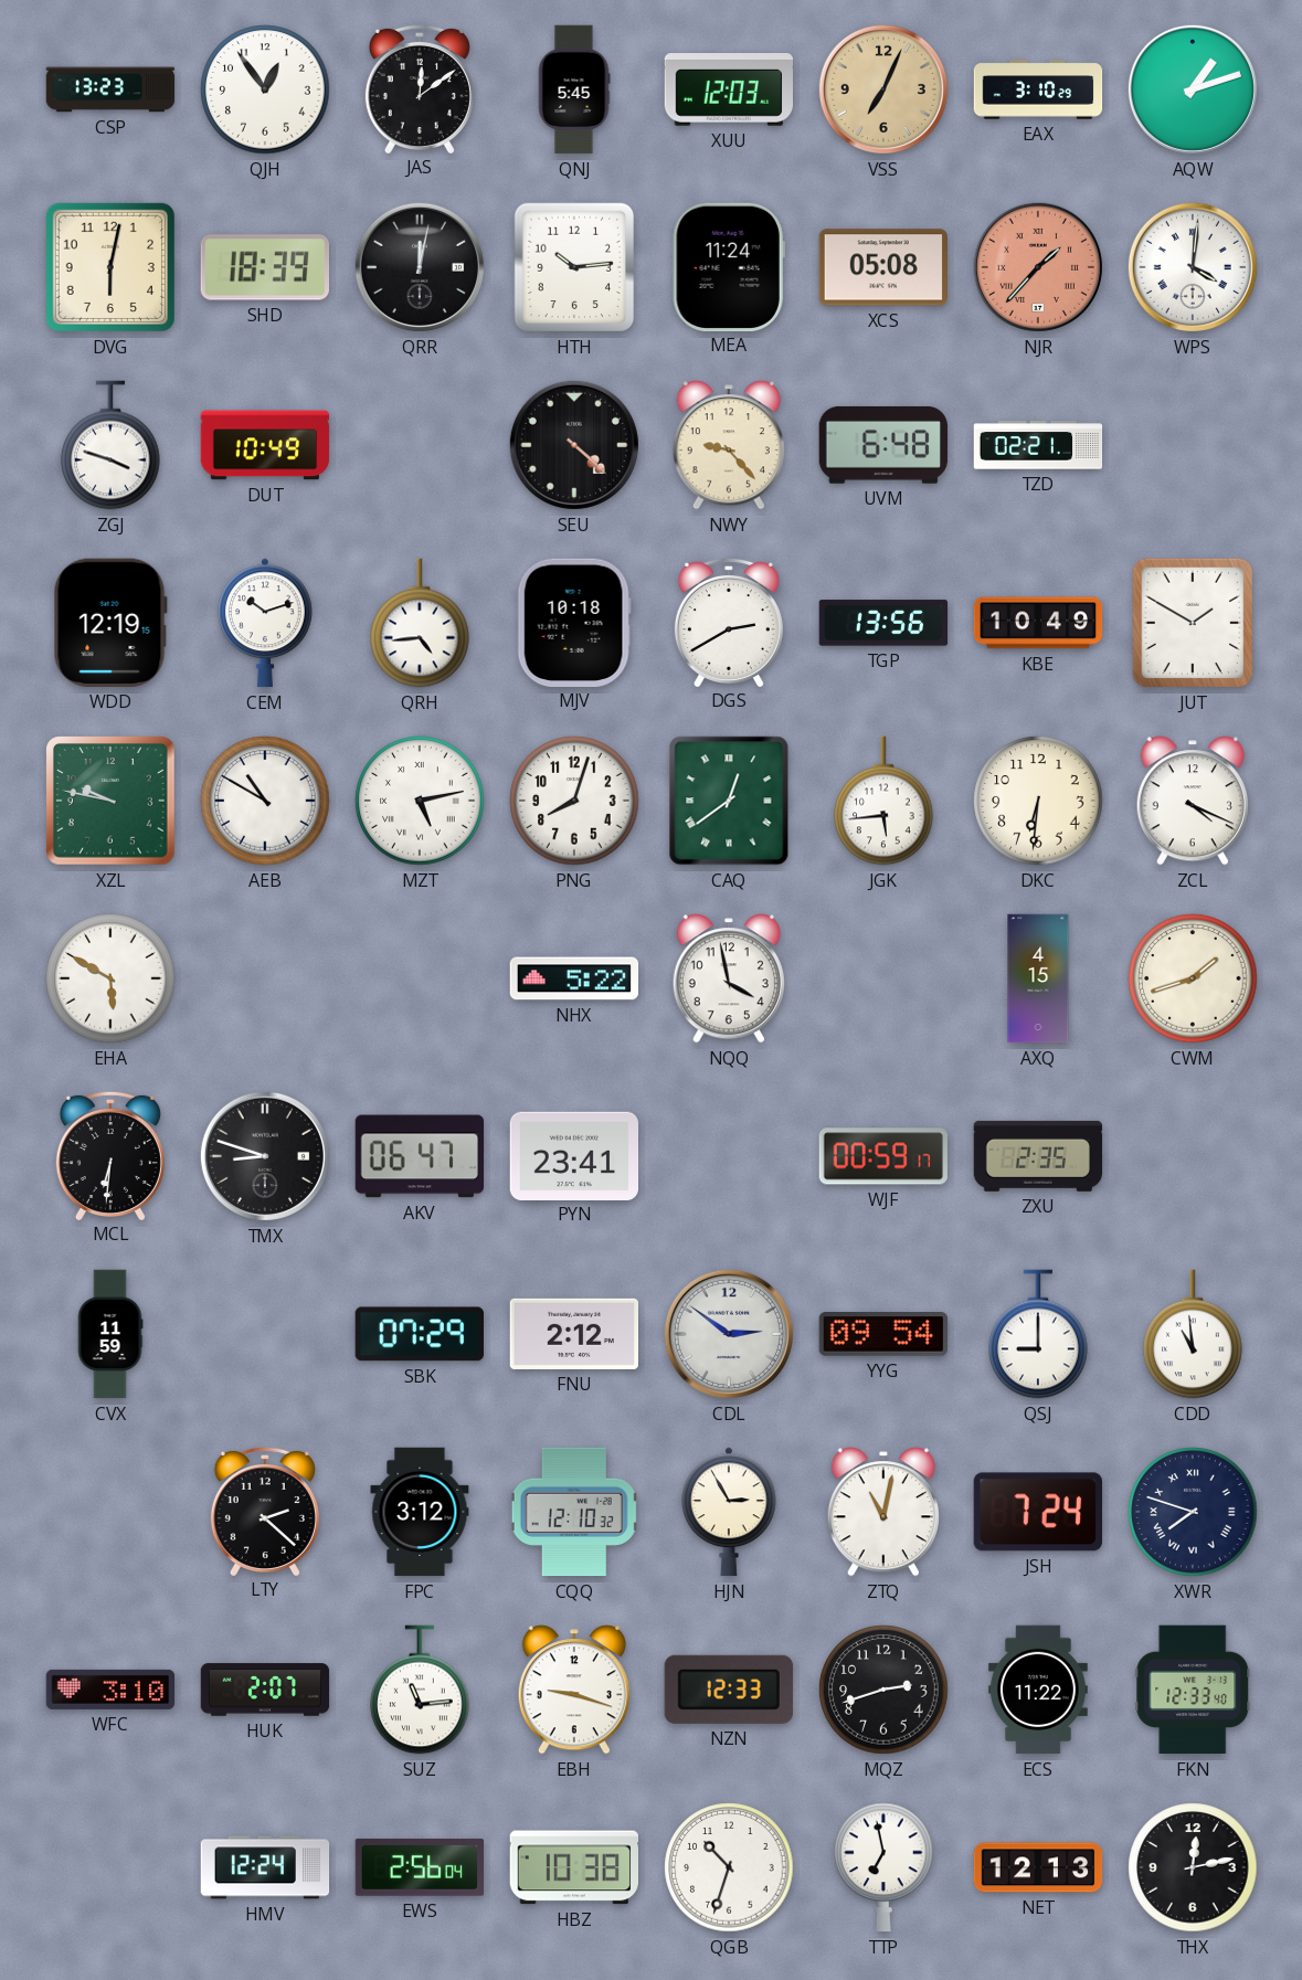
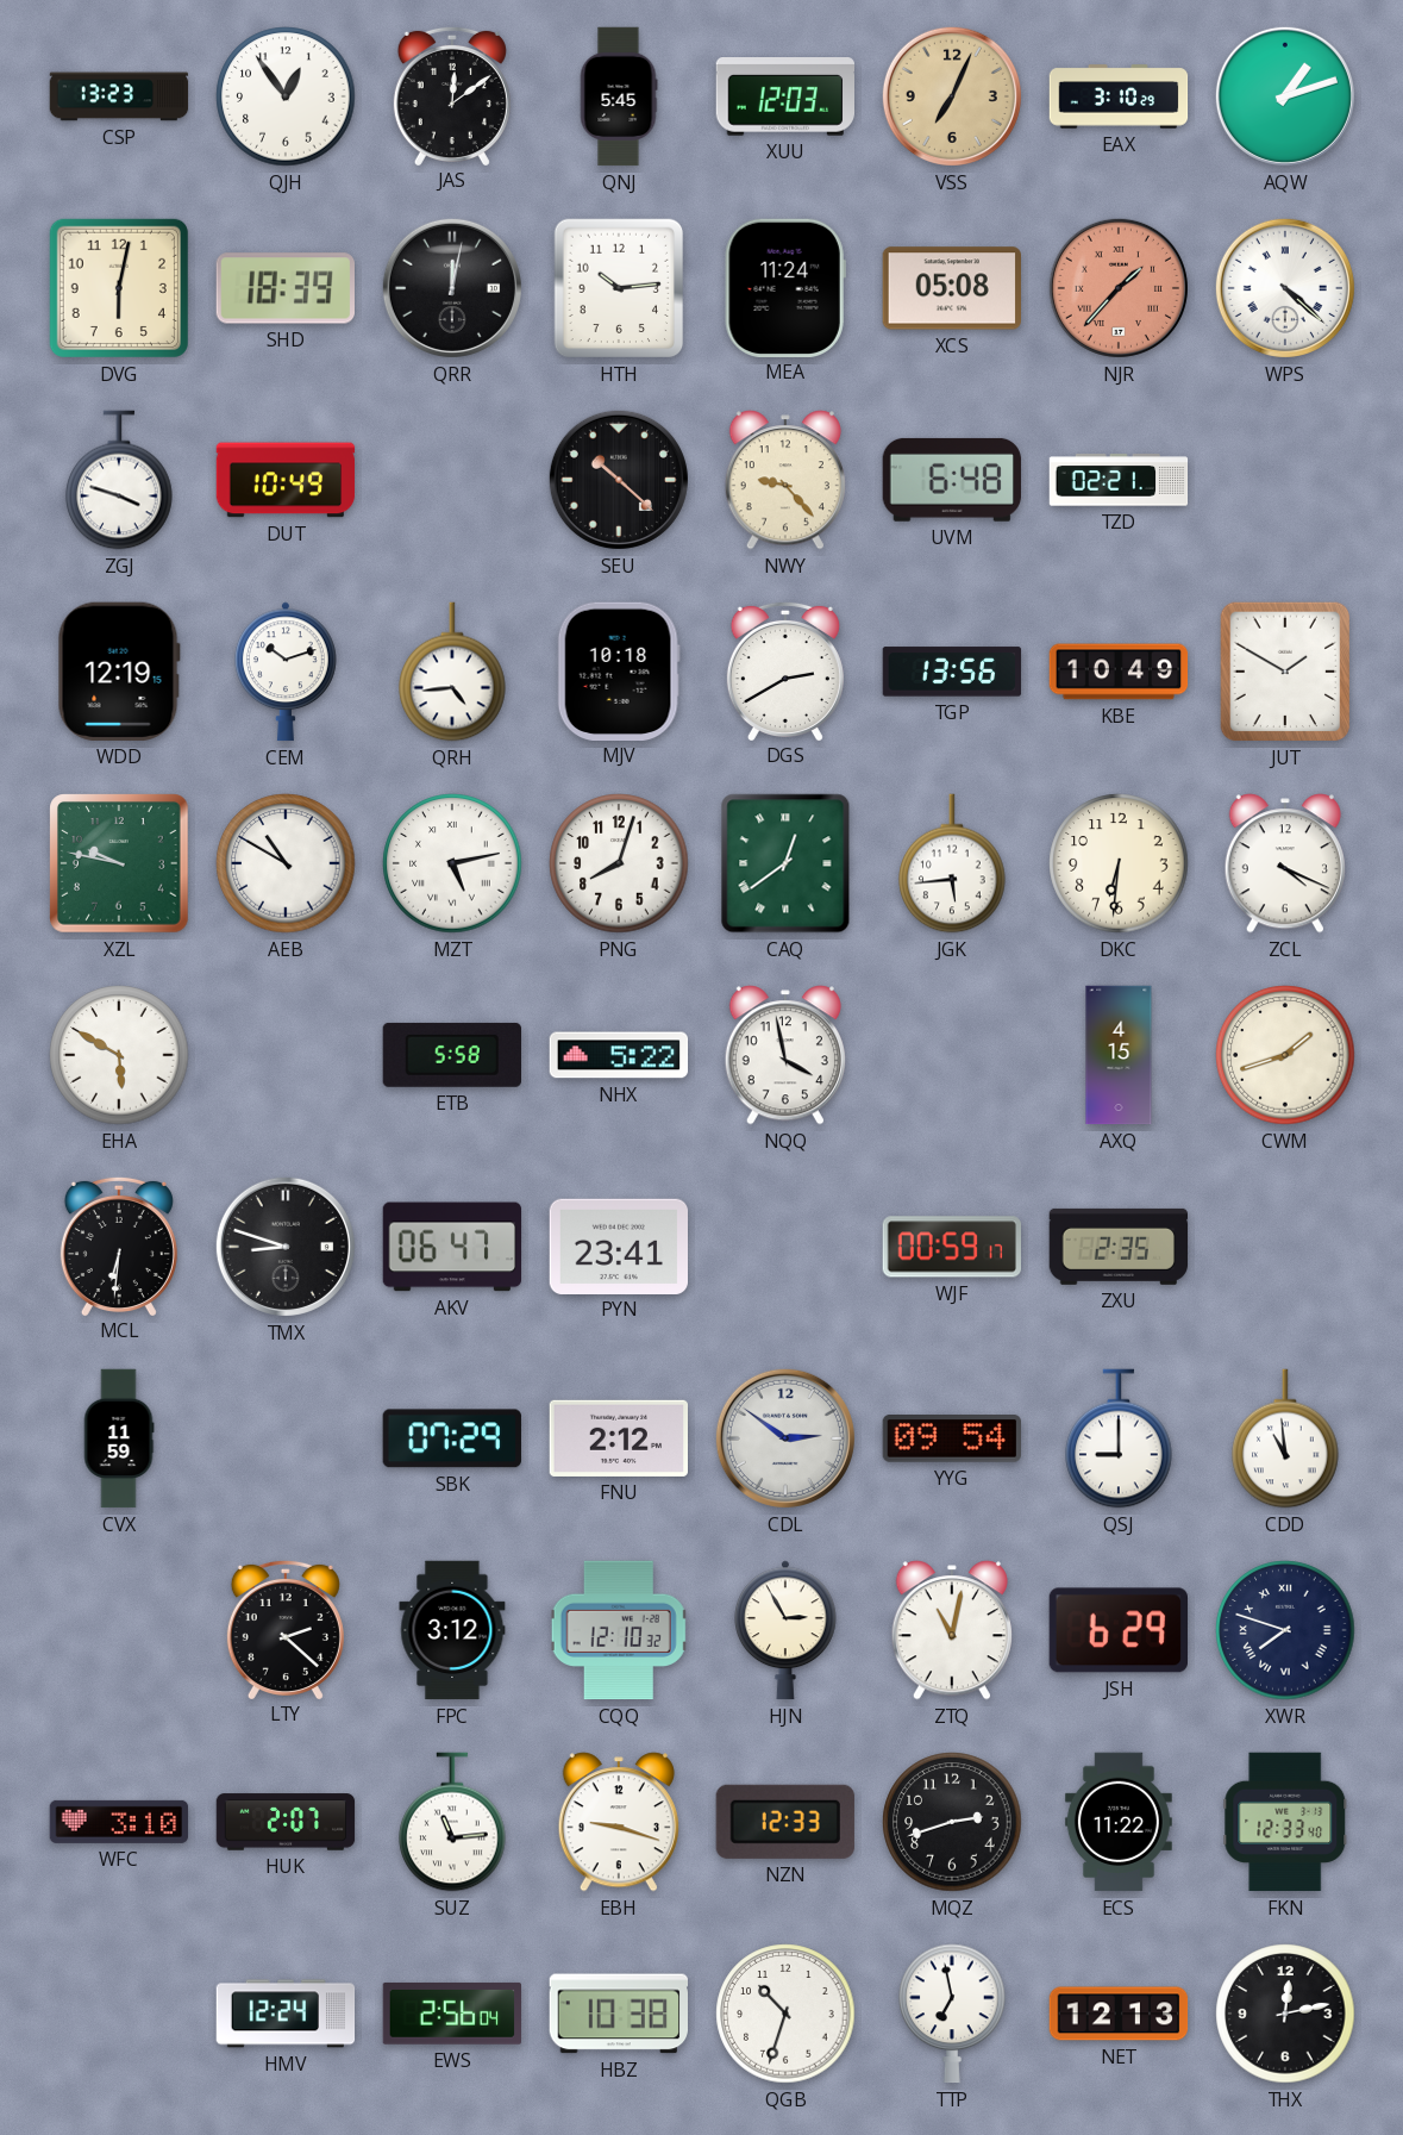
WPS: 4:01 -> 4:22 (1285, 288)
SEU: 4:22 -> 10:22 (619, 480)
ETB: none -> 5:58 (451, 1055)
JSH: 7:24 -> 6:29 (1117, 1630)
